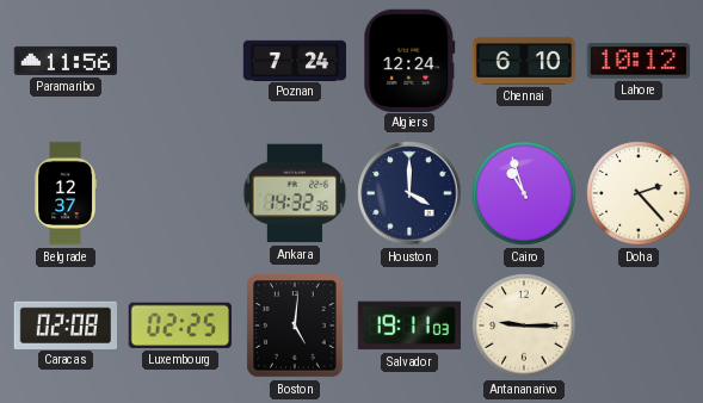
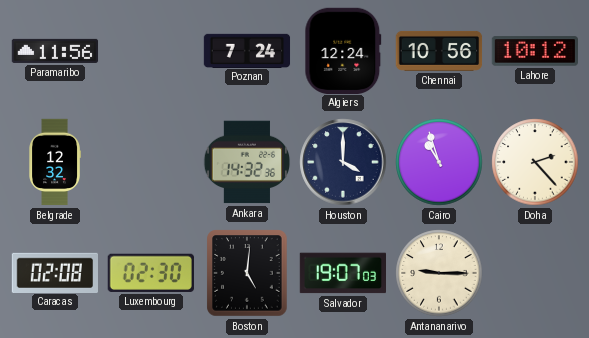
Chennai: 6:10 -> 10:56 (439, 51)
Belgrade: 12:37 -> 12:32 (55, 162)
Luxembourg: 02:25 -> 02:30 (151, 273)
Salvador: 19:11 -> 19:07 (342, 273)
